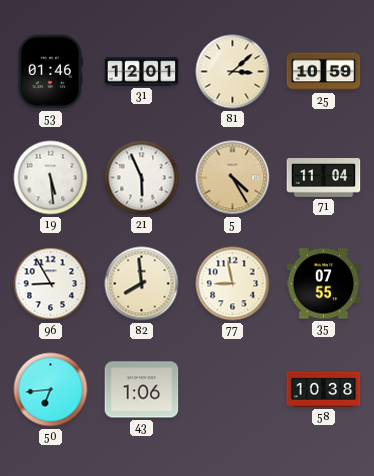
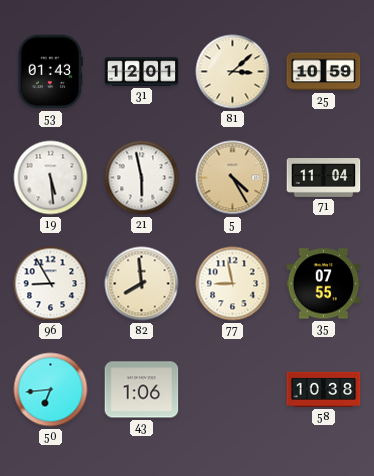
53: 01:46 -> 01:43 (50, 72)
21: 5:56 -> 5:58 (142, 178)
